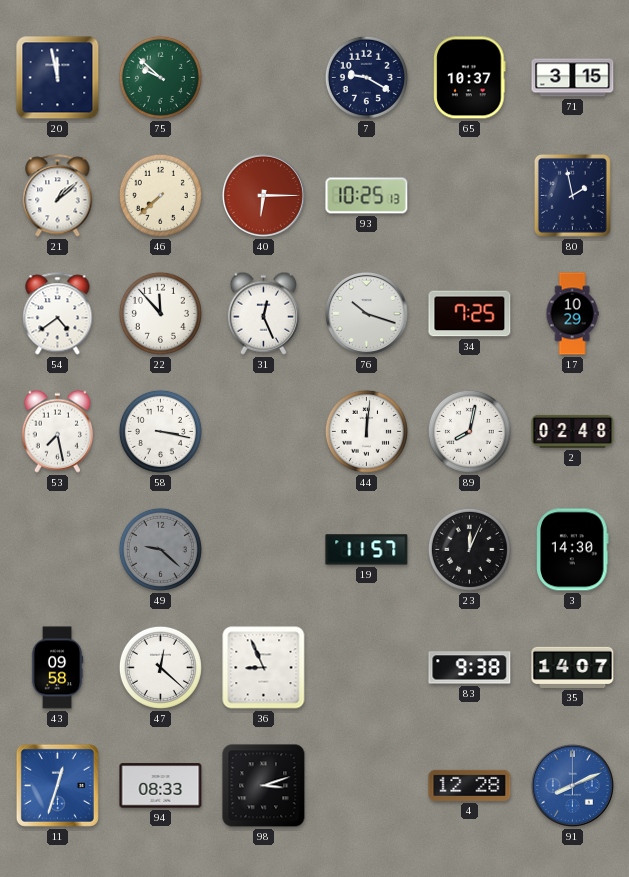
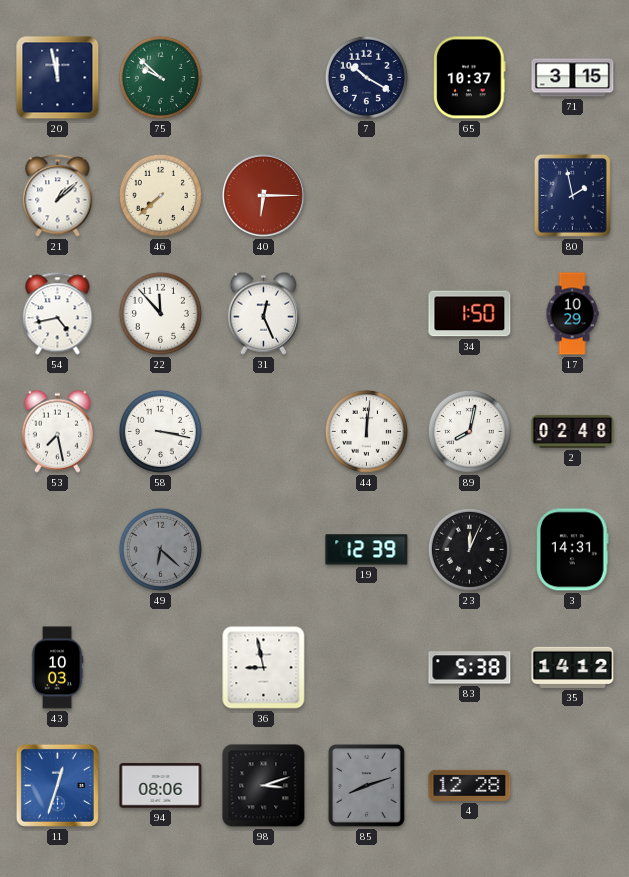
7: 9:20 -> 10:20 (366, 77)
93: 10:25 -> none (367, 196)
54: 4:39 -> 4:43 (58, 314)
76: 10:18 -> none (366, 313)
34: 7:25 -> 1:50 (470, 314)
49: 9:22 -> 6:22 (160, 549)
19: 11:57 -> 12:39 (367, 550)
3: 14:30 -> 14:31 (573, 550)
43: 09:58 -> 10:03 (57, 668)
47: 12:22 -> none (160, 667)
36: 8:56 -> 8:58 (264, 668)
83: 9:38 -> 5:38 (470, 668)
35: 14:07 -> 14:12 (573, 667)
94: 08:33 -> 08:06 (161, 786)
85: none -> 8:12 (366, 785)
91: 8:11 -> none (572, 785)
